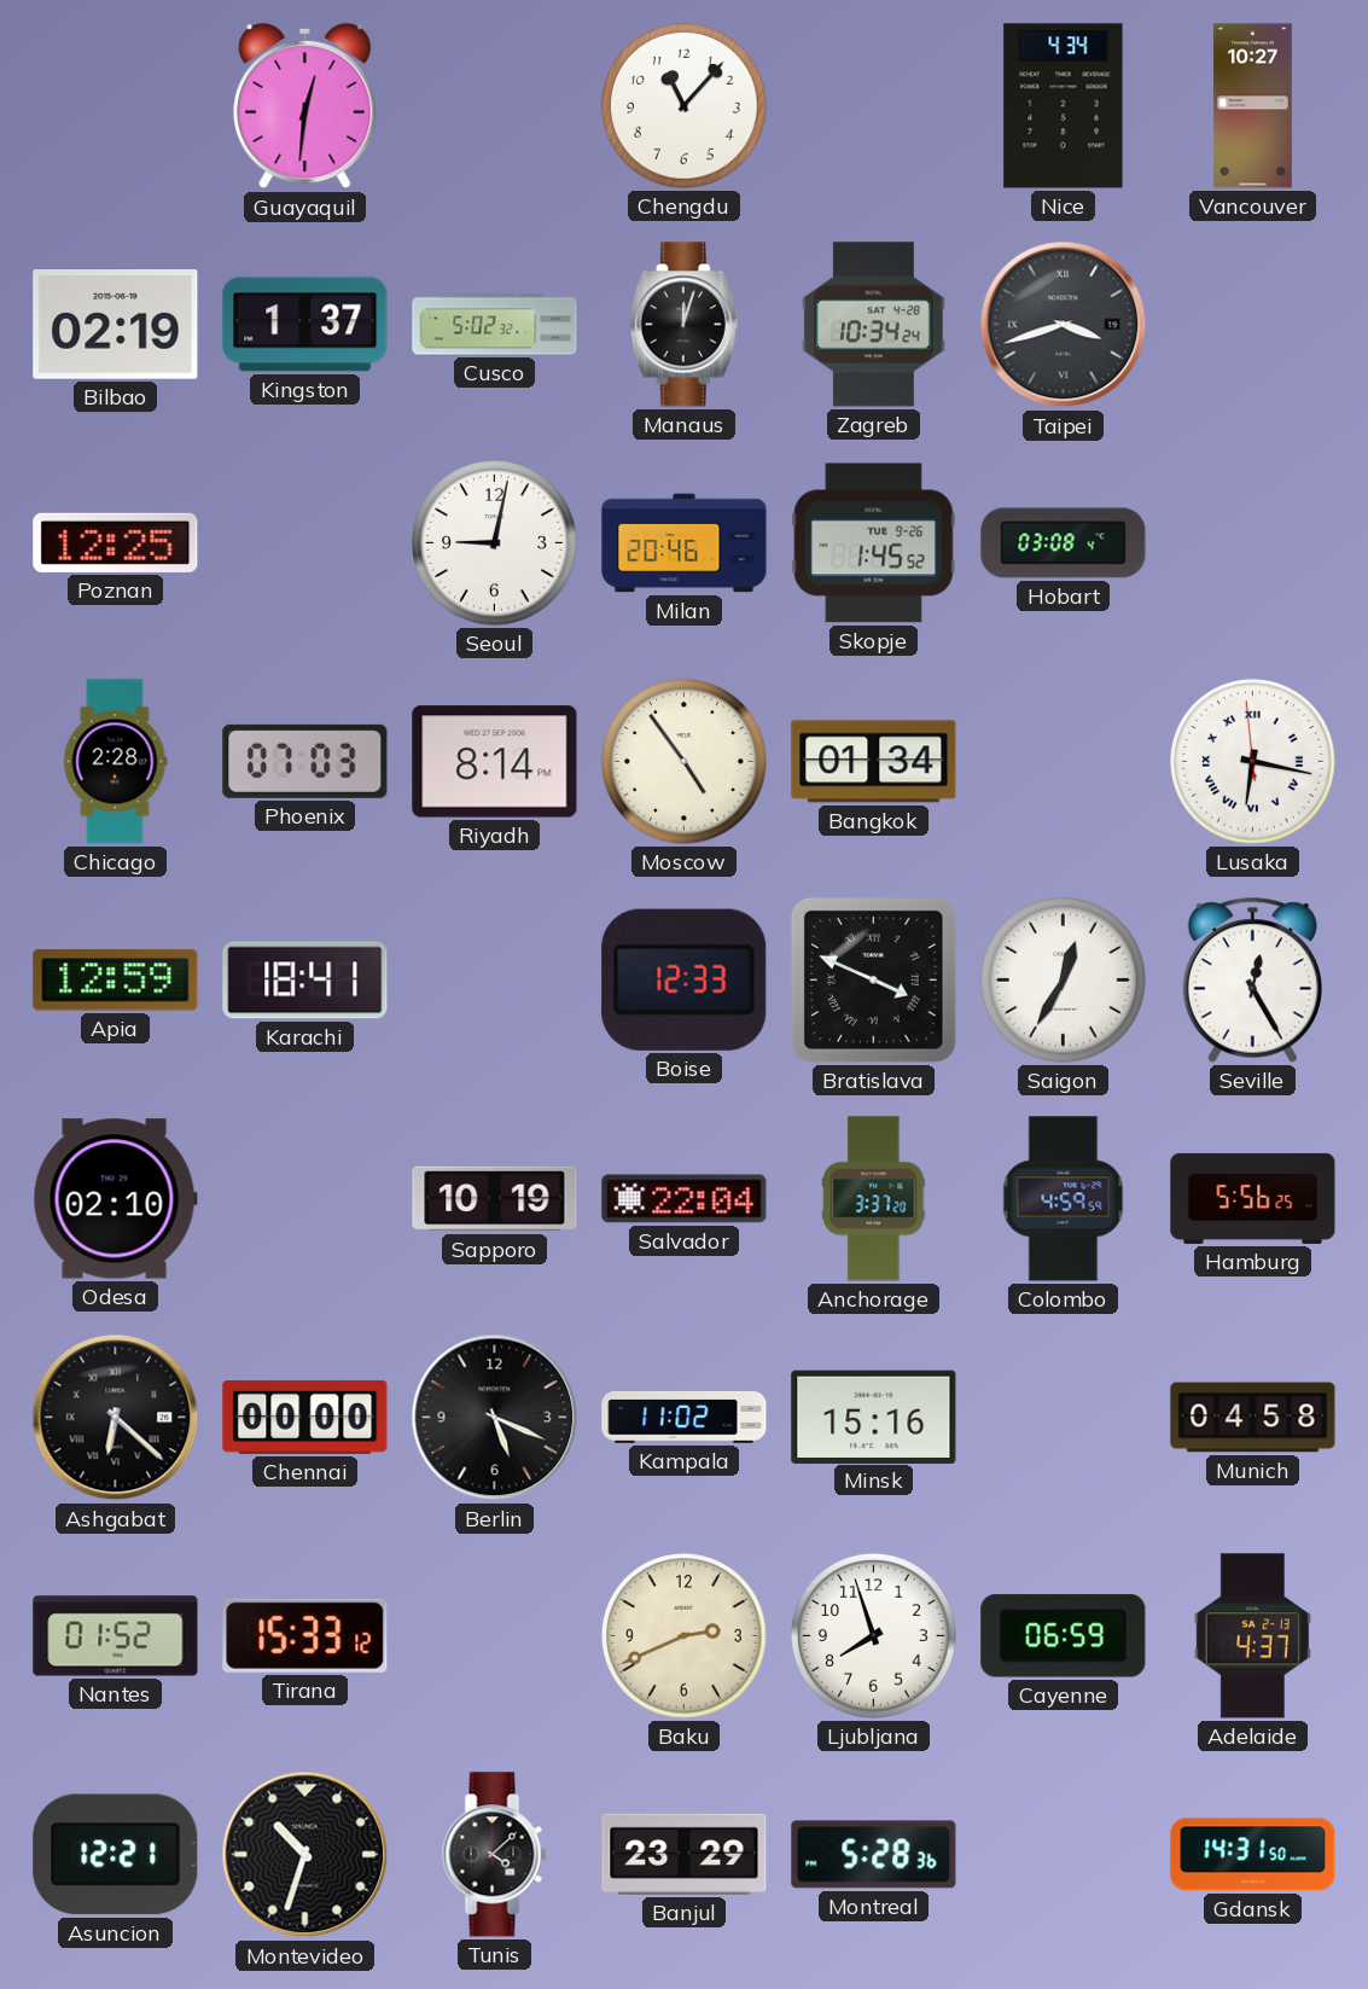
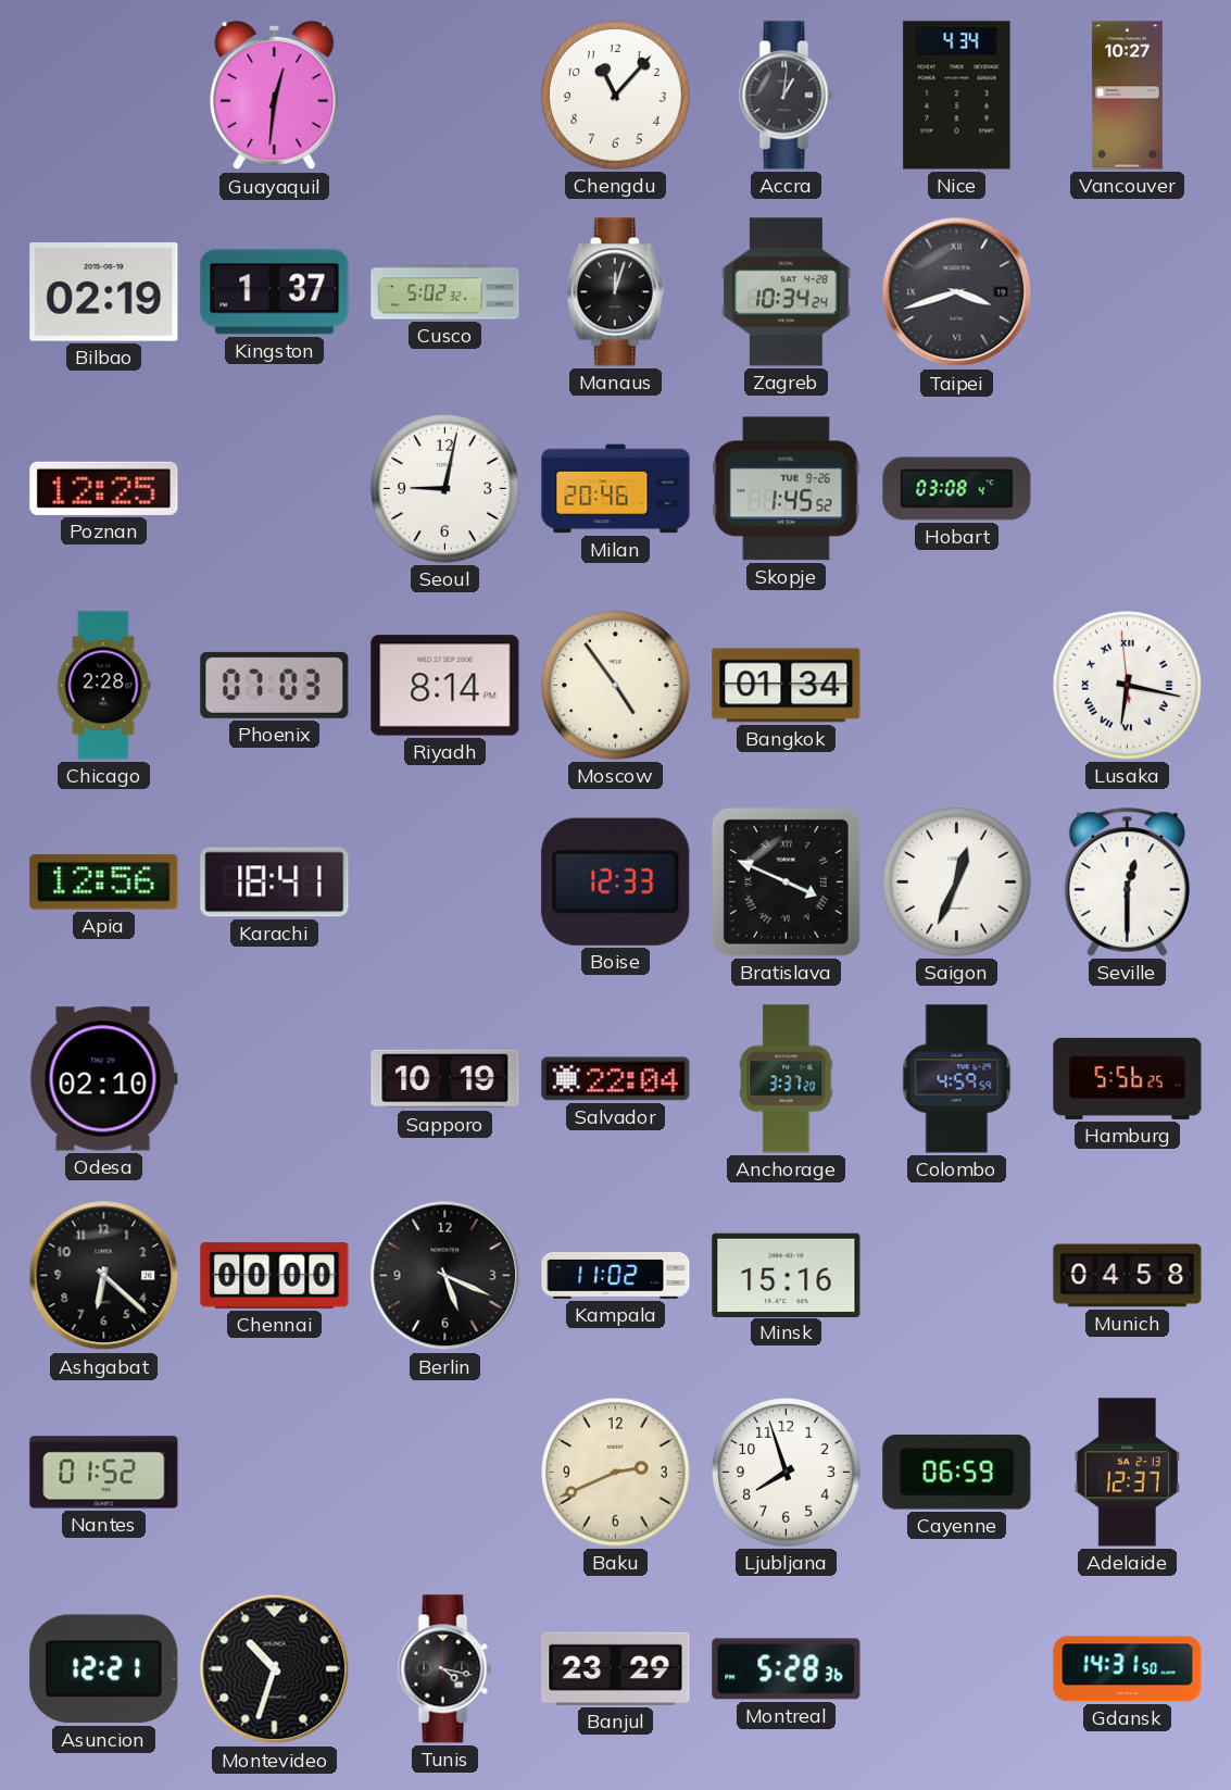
Accra: none -> 1:01 (787, 96)
Apia: 12:59 -> 12:56 (104, 883)
Saigon: 12:35 -> 12:34 (957, 883)
Seville: 12:25 -> 12:30 (1127, 881)
Ashgabat numerals: Roman -> Arabic (104, 1276)
Tirana: 15:33 -> none (305, 1635)
Adelaide: 4:37 -> 12:37 (1127, 1473)
Tunis: 4:08 -> 4:17 (445, 1669)
